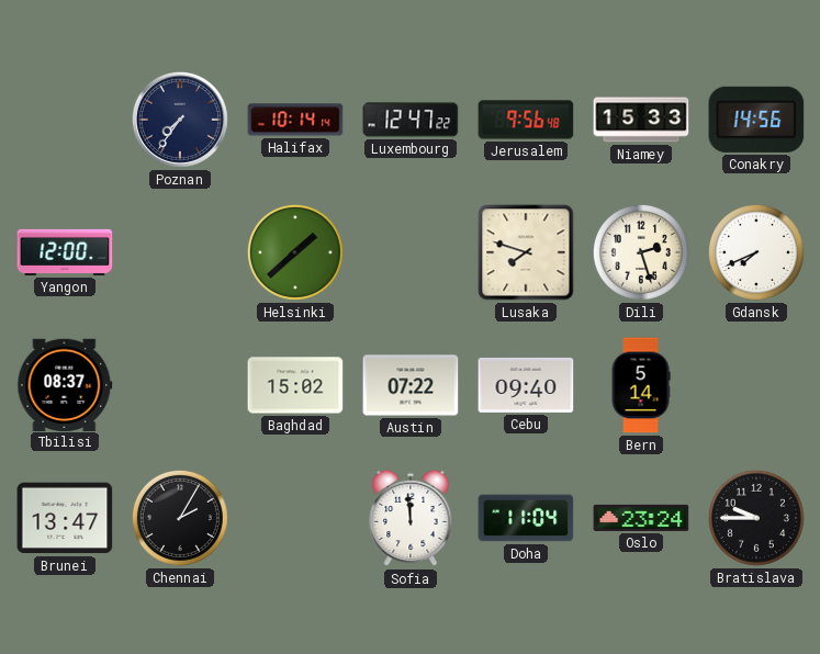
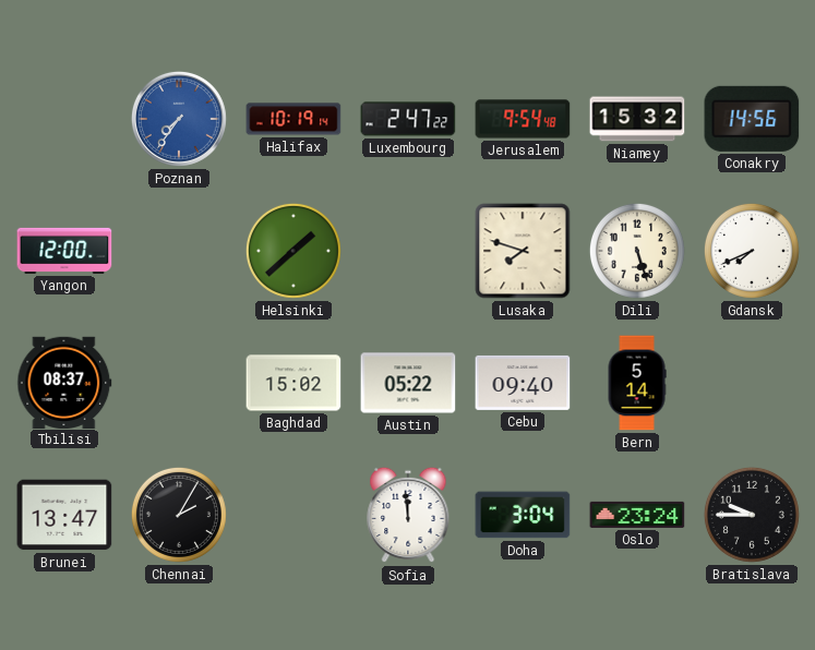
Poznan dial: navy -> blue (179, 119)
Halifax: 10:14 -> 10:19 (293, 119)
Luxembourg: 12:47 -> 2:47 (408, 119)
Jerusalem: 9:56 -> 9:54 (523, 119)
Niamey: 15:33 -> 15:32 (637, 119)
Dili: 2:27 -> 5:27 (637, 251)
Austin: 07:22 -> 05:22 (408, 383)
Doha: 11:04 -> 3:04 (523, 515)
